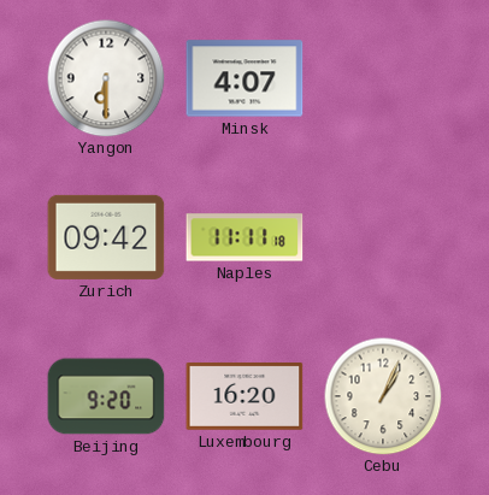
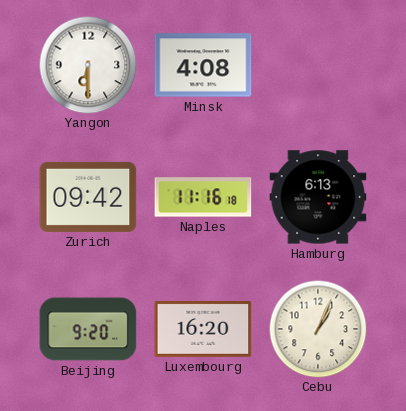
Minsk: 4:07 -> 4:08 (203, 65)
Naples: 11:11 -> 11:16 (203, 197)
Hamburg: none -> 6:13 (318, 197)
